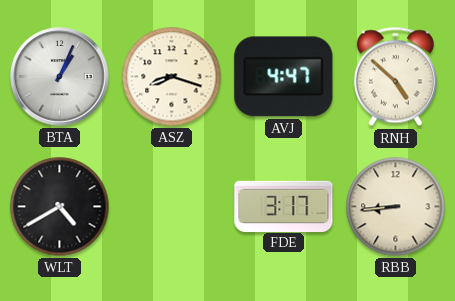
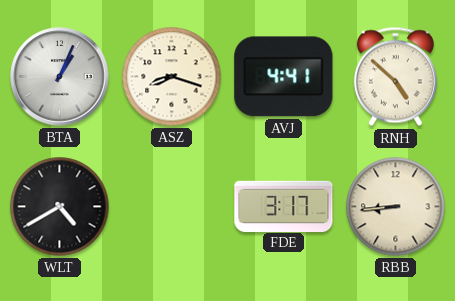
AVJ: 4:47 -> 4:41 (284, 77)
